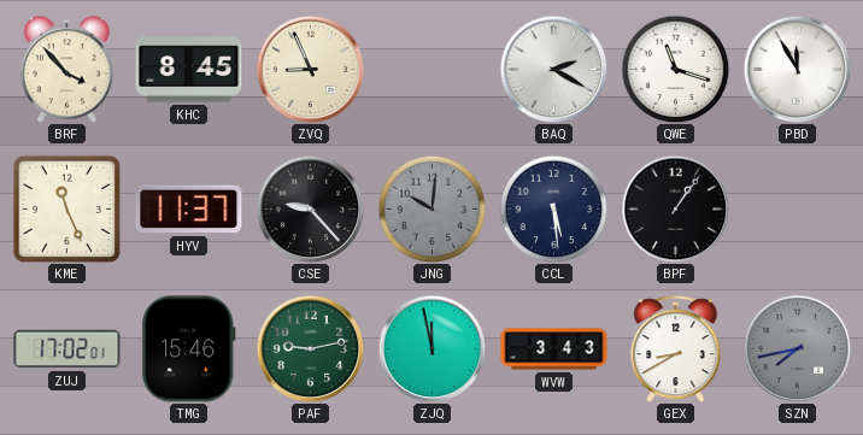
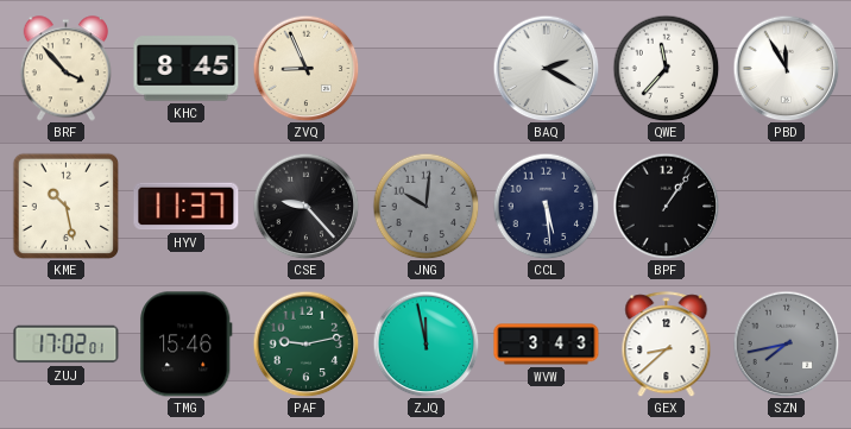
QWE: 11:18 -> 11:37 (666, 68)
KME: 11:26 -> 10:28 (65, 206)
GEX: 8:40 -> 8:38 (667, 345)
